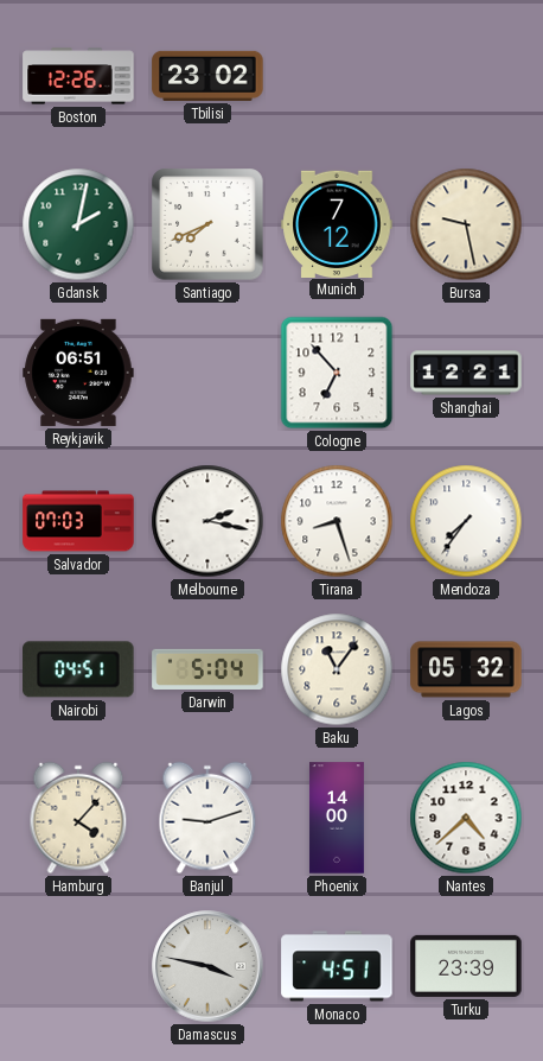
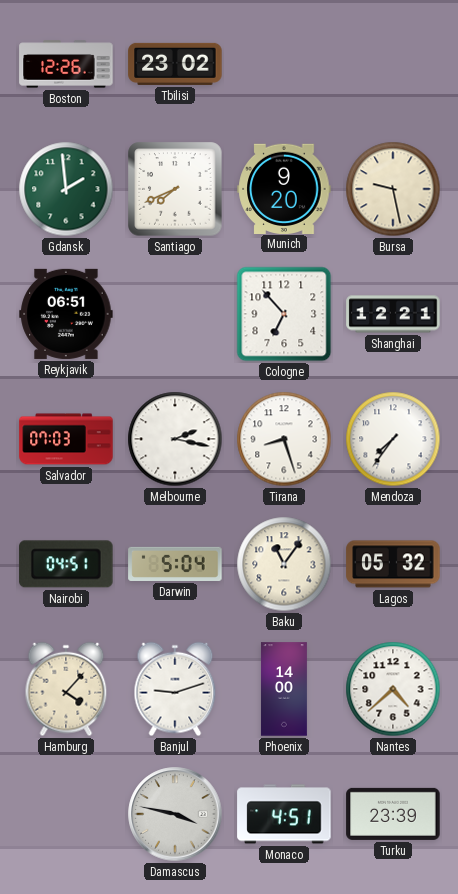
Gdansk: 2:02 -> 1:59 (66, 189)
Munich: 7:12 -> 9:20 (284, 188)
